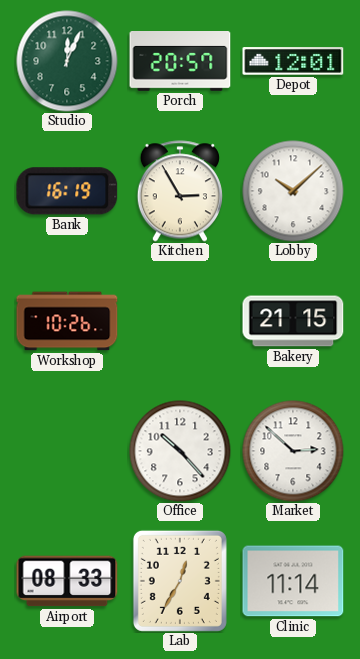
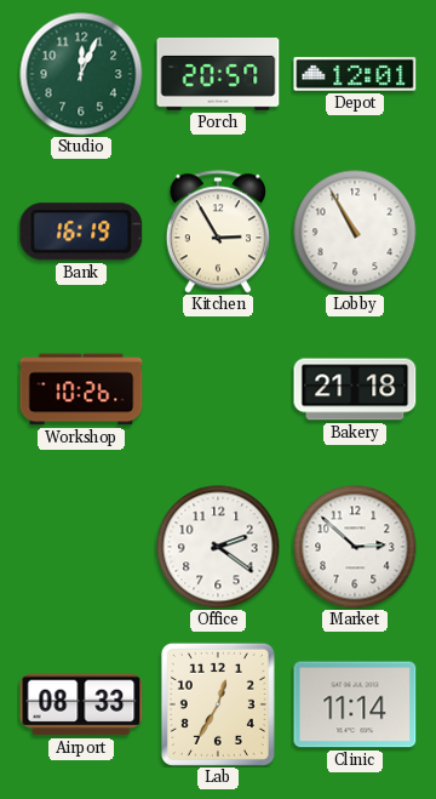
Lobby: 10:08 -> 10:55 (355, 232)
Bakery: 21:15 -> 21:18 (355, 389)
Office: 10:23 -> 2:21 (218, 547)
